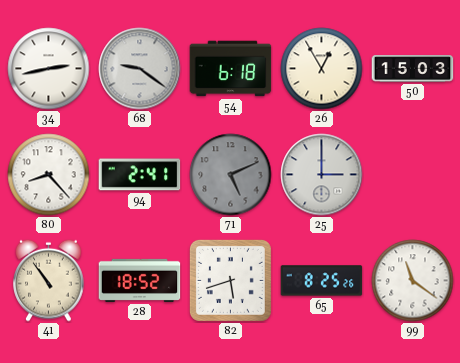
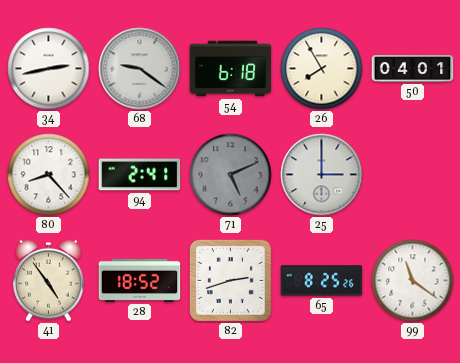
26: 12:55 -> 7:55 (322, 69)
50: 15:03 -> 04:01 (413, 69)
41: 10:54 -> 4:54 (49, 280)
82: 5:42 -> 2:42 (230, 280)
